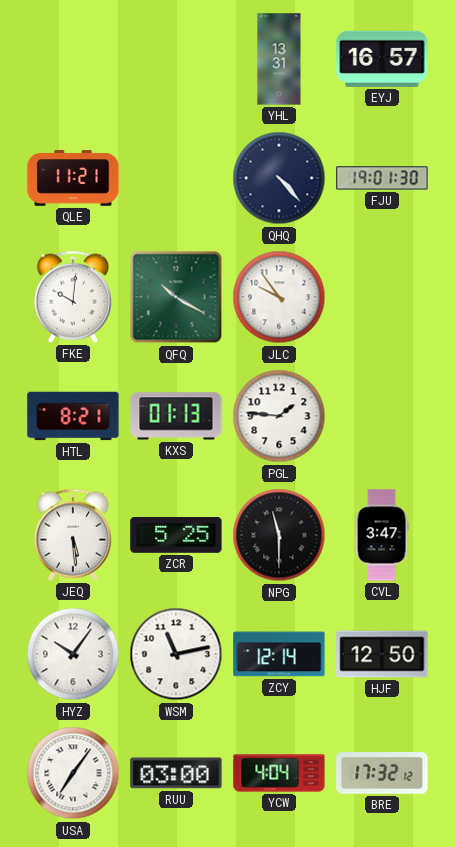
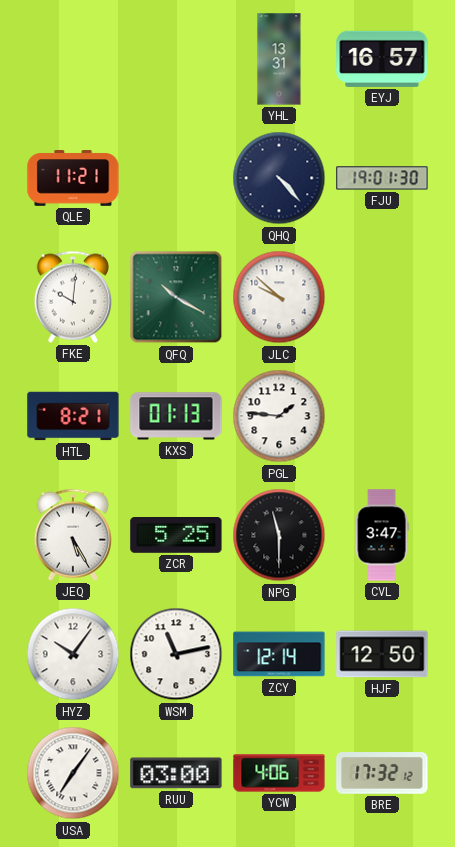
JLC: 9:54 -> 9:52 (279, 297)
JEQ: 5:29 -> 5:25 (72, 535)
YCW: 4:04 -> 4:06 (279, 773)
